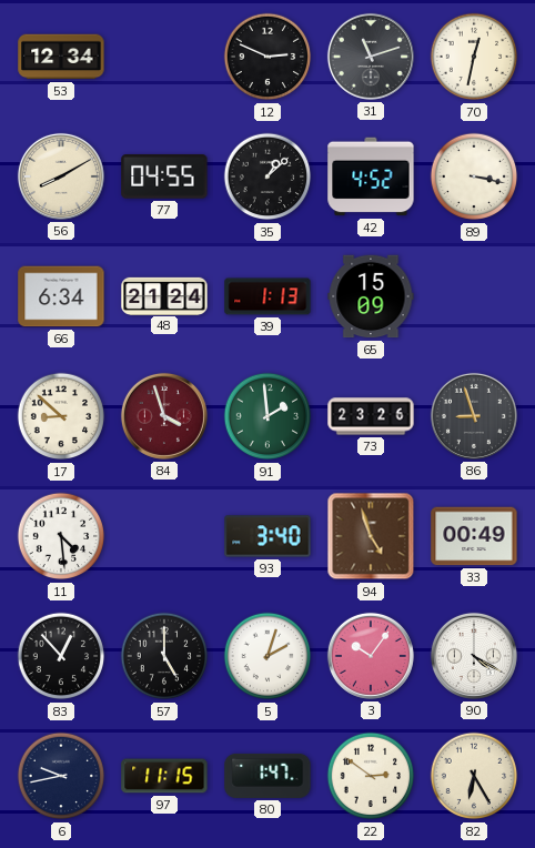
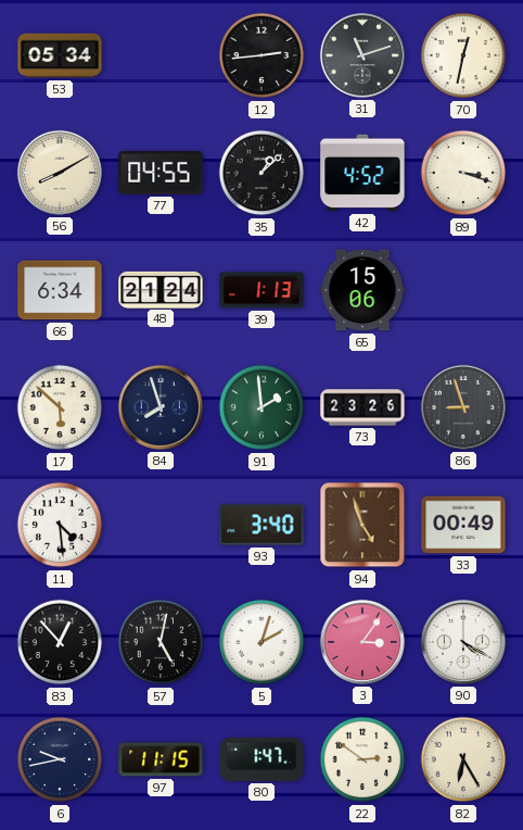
53: 12:34 -> 05:34 (60, 55)
12: 2:49 -> 2:44 (261, 55)
89: 3:17 -> 3:18 (463, 173)
65: 15:09 -> 15:06 (362, 290)
17: 8:52 -> 5:52 (60, 407)
84: 3:57 -> 7:57 (161, 407)
84 dial: burgundy -> navy (161, 407)
57: 5:00 -> 5:02 (161, 642)
3: 10:06 -> 3:06 (362, 642)
